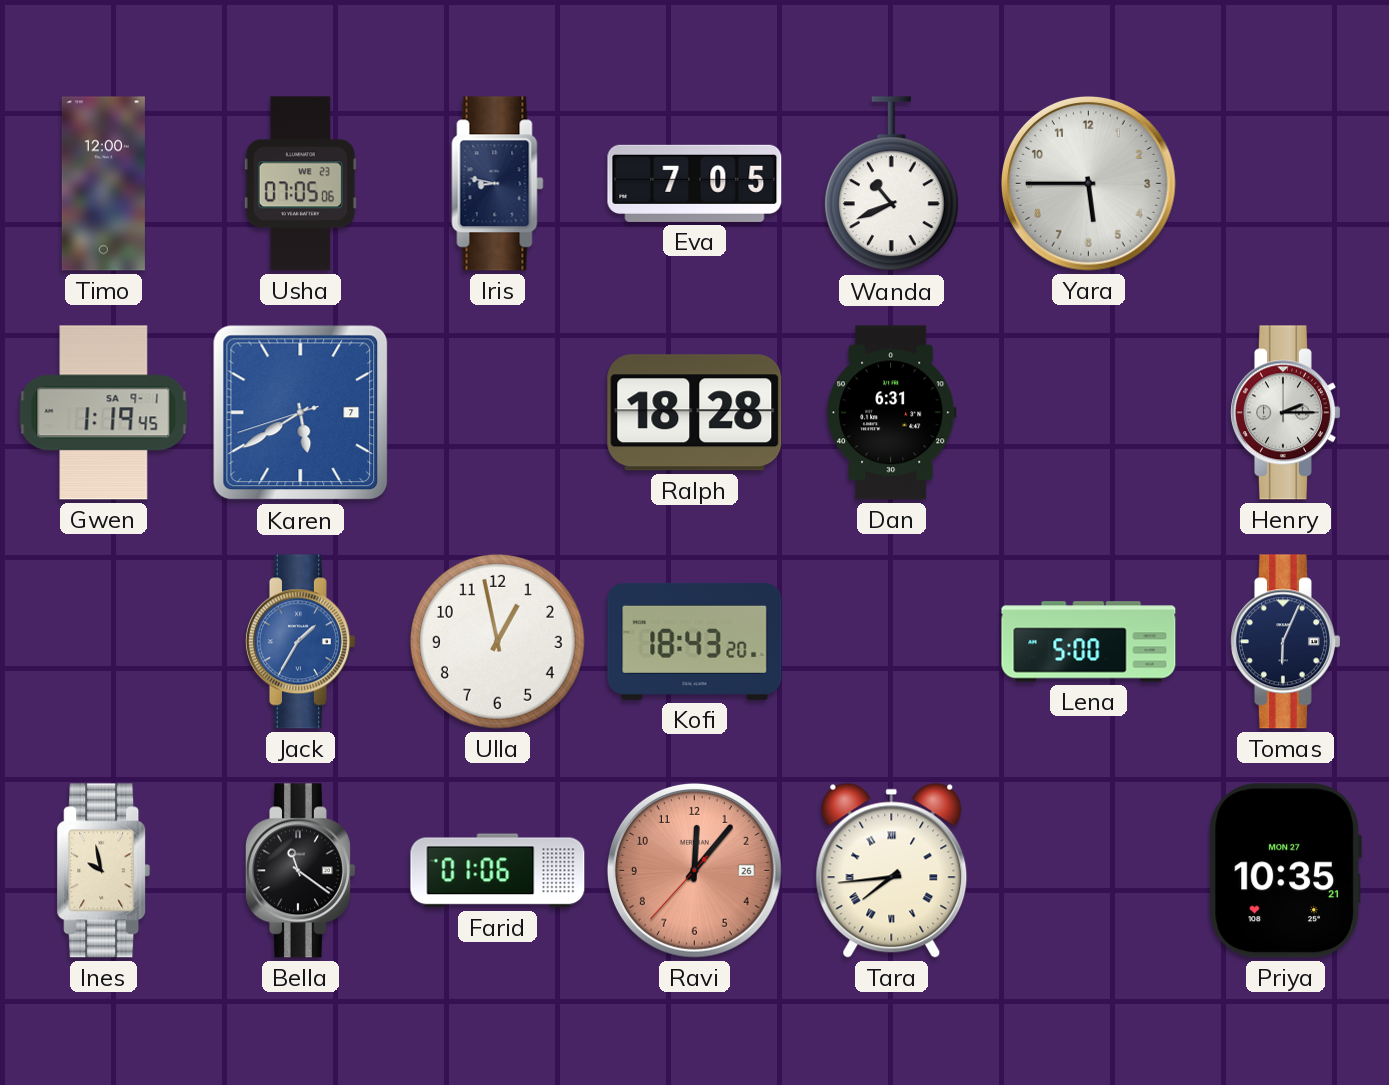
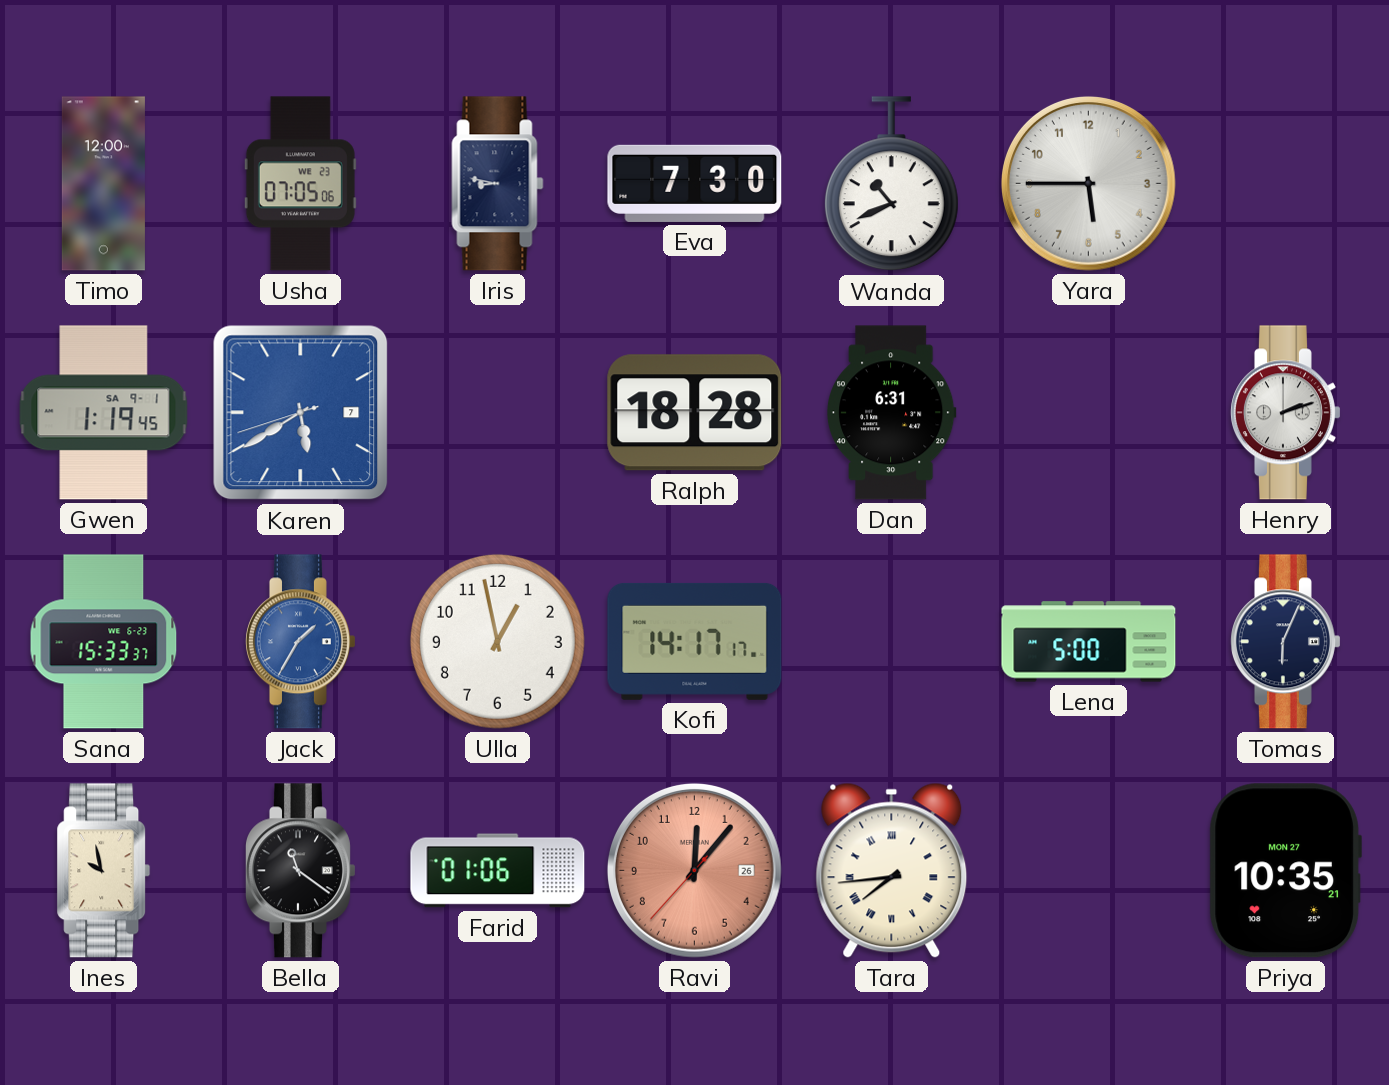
Eva: 7:05 -> 7:30 (695, 183)
Henry: 2:15 -> 2:12 (1285, 413)
Sana: none -> 15:33 (104, 642)
Kofi: 18:43 -> 14:17 (695, 641)
